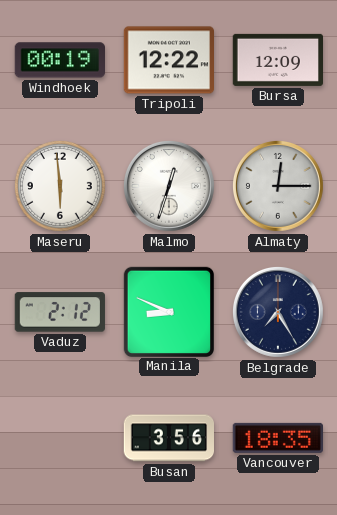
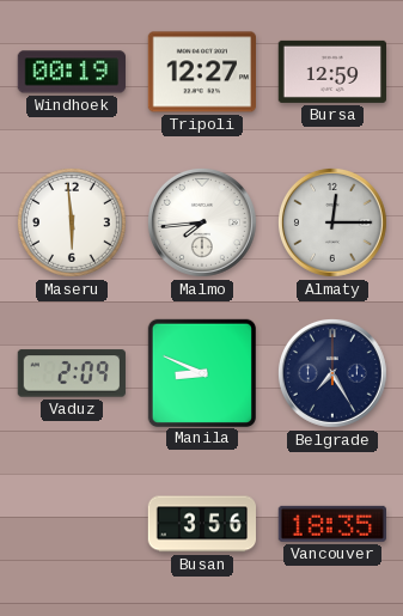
Tripoli: 12:22 -> 12:27 (201, 72)
Bursa: 12:09 -> 12:59 (331, 72)
Malmo: 12:33 -> 7:44 (202, 222)
Vaduz: 2:12 -> 2:09 (72, 373)
